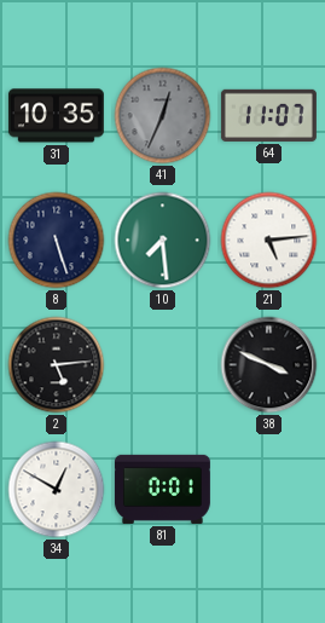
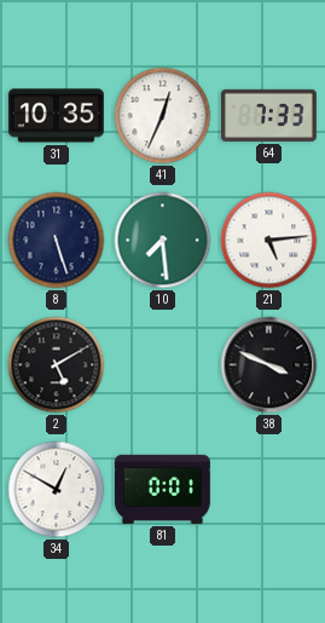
41 dial: grey -> white (163, 116)
64: 11:07 -> 7:33 (268, 115)
2: 5:14 -> 5:10 (57, 365)
